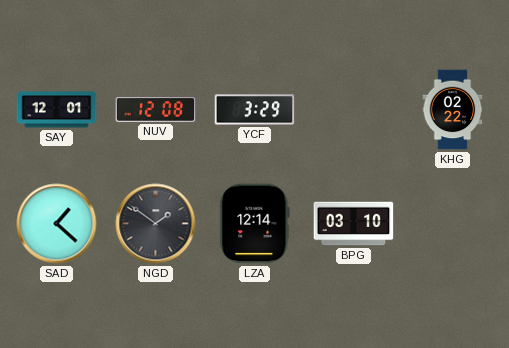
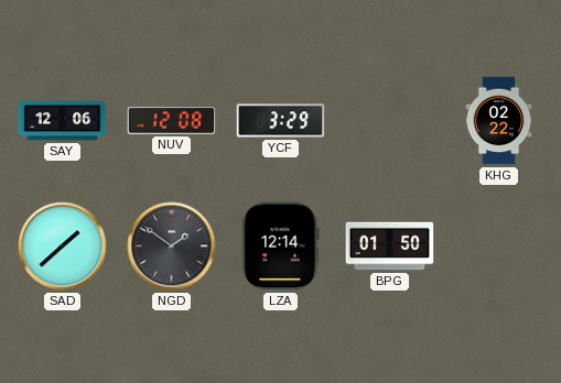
SAY: 12:01 -> 12:06 (63, 121)
SAD: 1:22 -> 1:38 (63, 247)
BPG: 03:10 -> 01:50 (390, 247)
